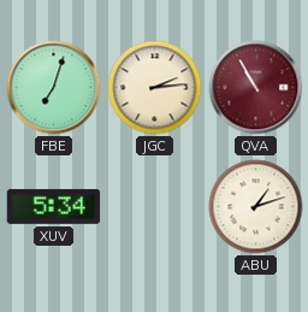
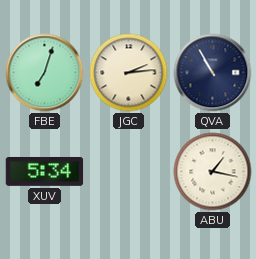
QVA dial: burgundy -> navy (213, 73)
ABU: 1:12 -> 1:17 (213, 172)
